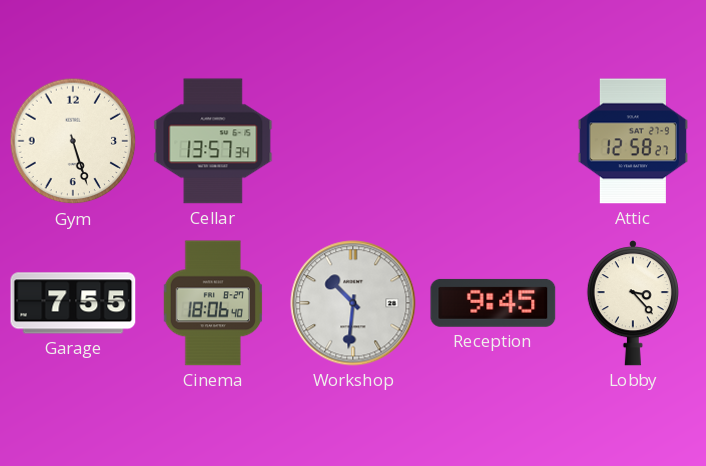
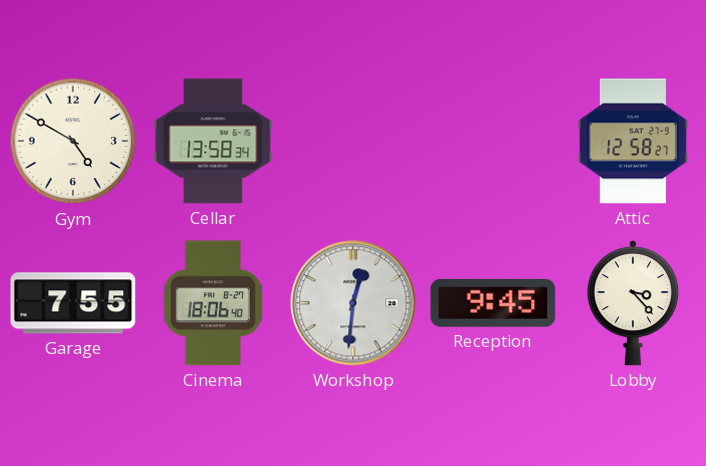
Gym: 5:27 -> 4:50 (73, 141)
Cellar: 13:57 -> 13:58 (213, 141)
Workshop: 10:31 -> 12:31 (353, 303)
